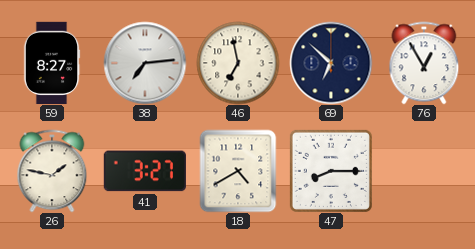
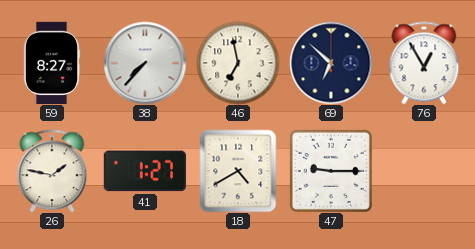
38: 7:14 -> 7:37 (145, 63)
41: 3:27 -> 1:27 (145, 171)
47: 8:15 -> 9:15 (331, 171)
